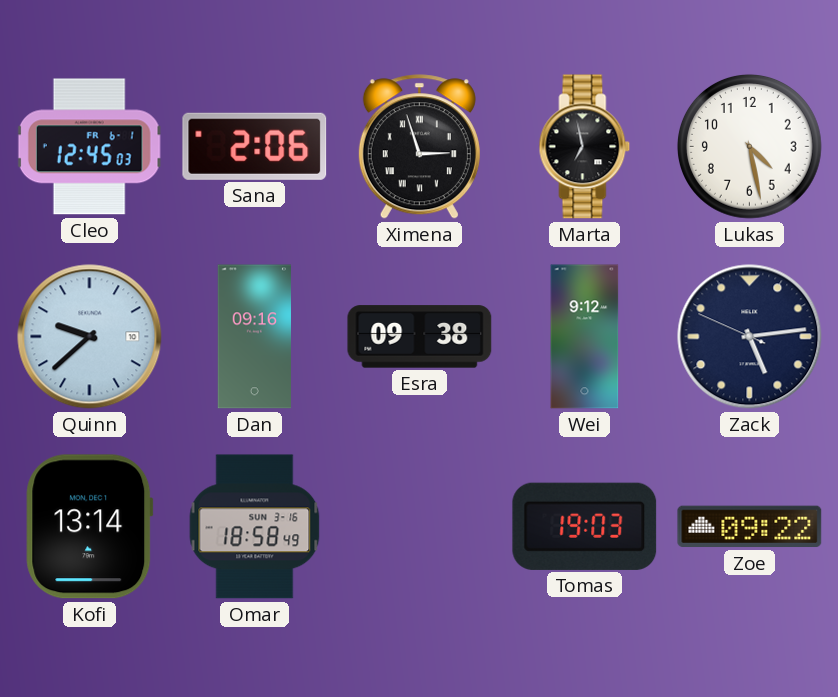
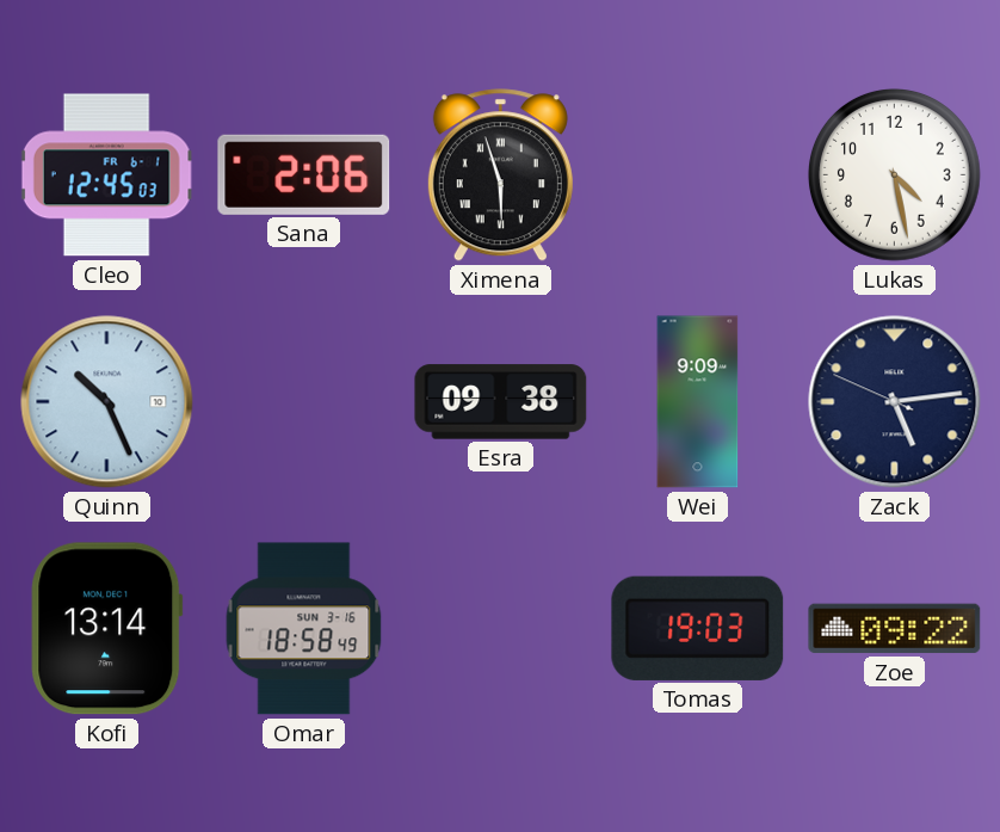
Ximena: 2:57 -> 5:57 (500, 175)
Marta: 6:58 -> none (585, 147)
Quinn: 9:38 -> 10:26 (107, 402)
Dan: 09:16 -> none (254, 337)
Wei: 9:12 -> 9:09 (698, 402)
